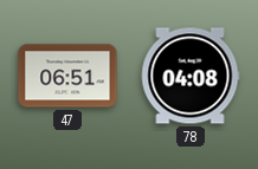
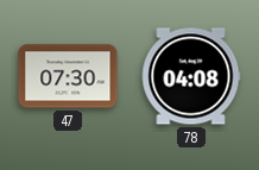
47: 06:51 -> 07:30 (68, 76)
